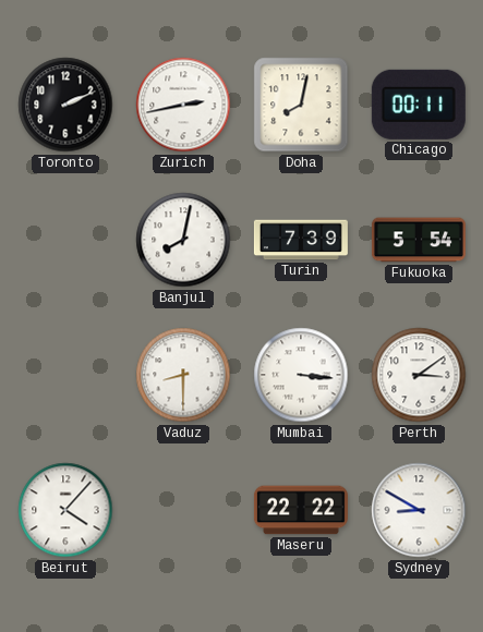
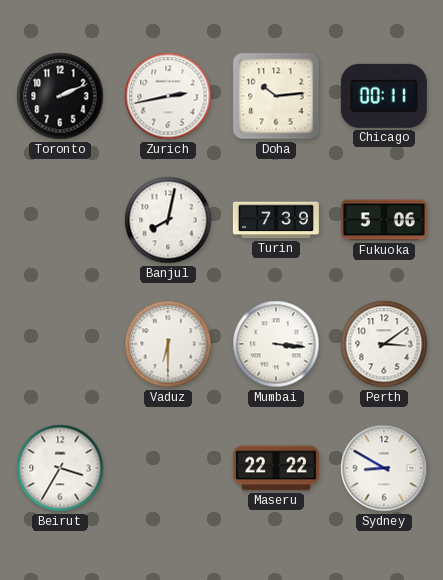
Doha: 8:02 -> 10:14 (276, 96)
Fukuoka: 5:54 -> 5:06 (384, 220)
Vaduz: 8:30 -> 6:30 (168, 344)
Beirut: 4:07 -> 3:35 (60, 468)
